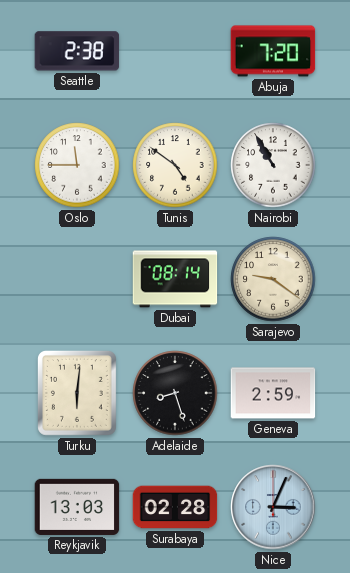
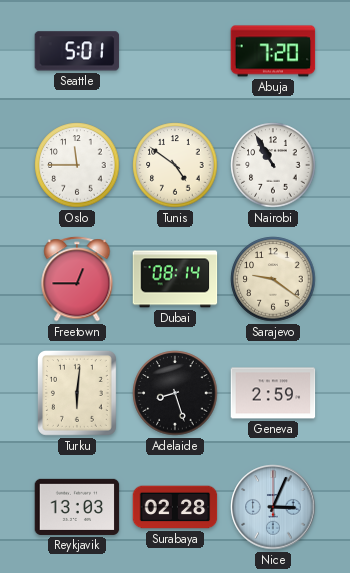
Seattle: 2:38 -> 5:01 (77, 51)
Freetown: none -> 12:45 (77, 279)
